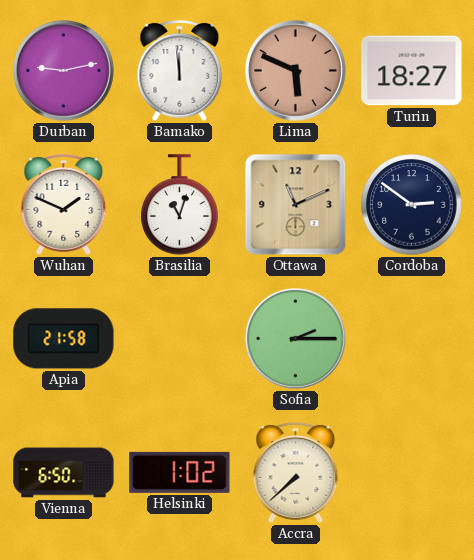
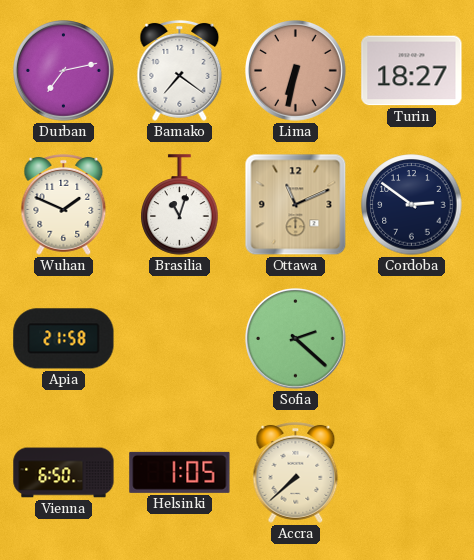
Durban: 9:13 -> 7:13 (64, 71)
Bamako: 11:59 -> 7:21 (180, 70)
Lima: 5:49 -> 6:32 (296, 71)
Sofia: 2:15 -> 2:22 (296, 339)
Helsinki: 1:02 -> 1:05 (180, 472)
